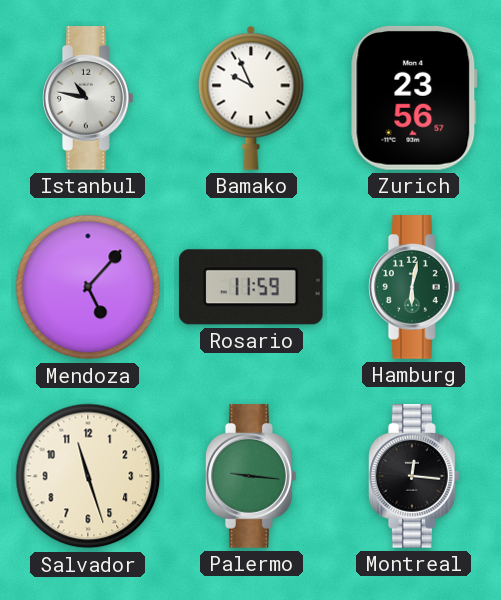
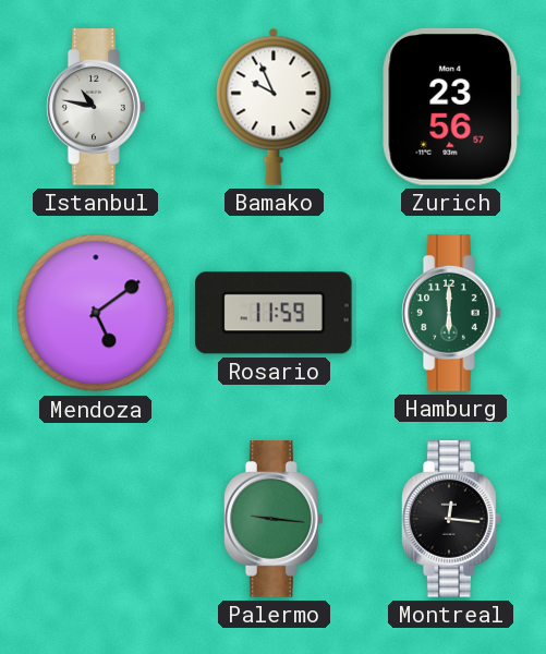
Mendoza: 5:07 -> 5:09 (96, 313)
Hamburg: 6:02 -> 6:00 (452, 313)
Salvador: 11:27 -> none (88, 476)
